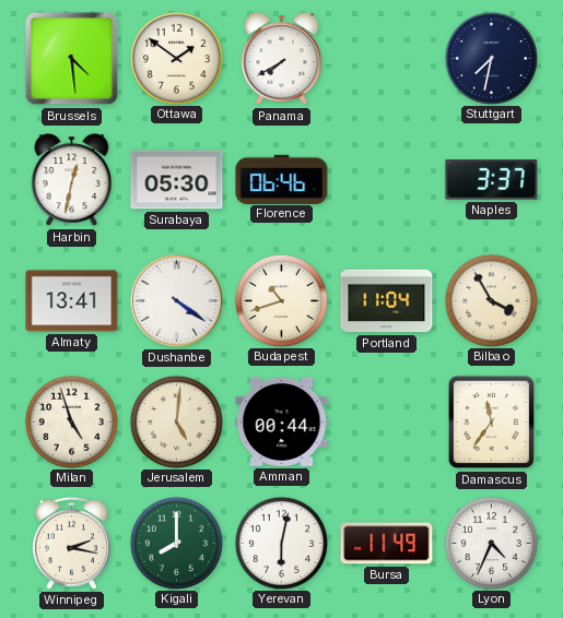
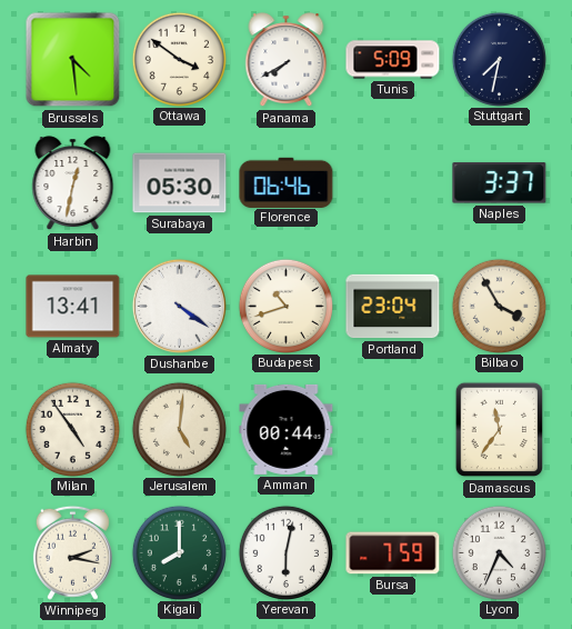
Ottawa: 1:51 -> 3:51 (179, 59)
Tunis: none -> 5:09 (393, 60)
Portland: 11:04 -> 23:04 (393, 307)
Milan: 4:57 -> 4:54 (72, 429)
Bursa: 11:49 -> 7:59 (393, 553)
